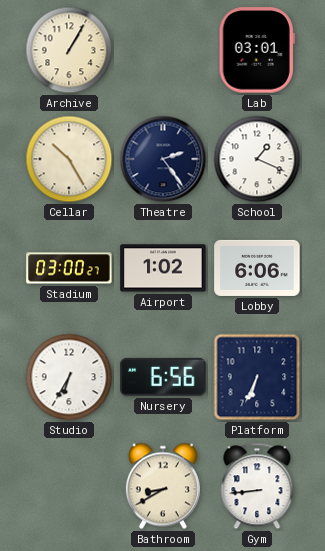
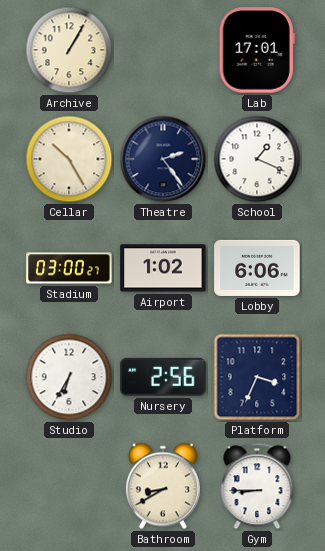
Lab: 03:01 -> 17:01 (257, 50)
Nursery: 6:56 -> 2:56 (163, 377)
Platform: 6:34 -> 3:34 (257, 377)
Gym: 8:44 -> 8:45 (257, 486)
